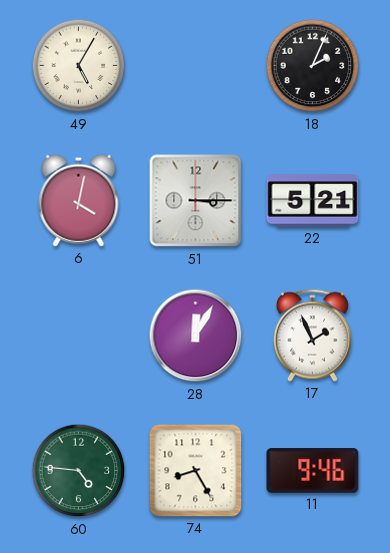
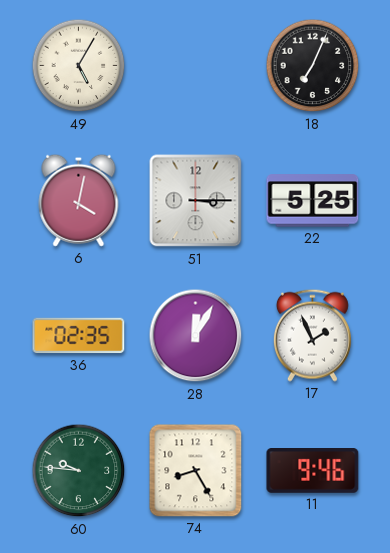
18: 2:04 -> 7:04 (313, 66)
22: 5:21 -> 5:25 (313, 201)
36: none -> 02:35 (79, 336)
60: 4:46 -> 9:46 (79, 471)
